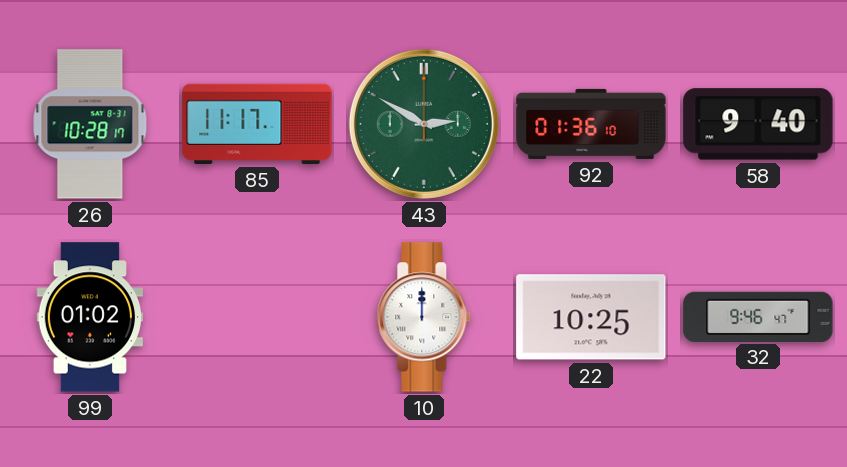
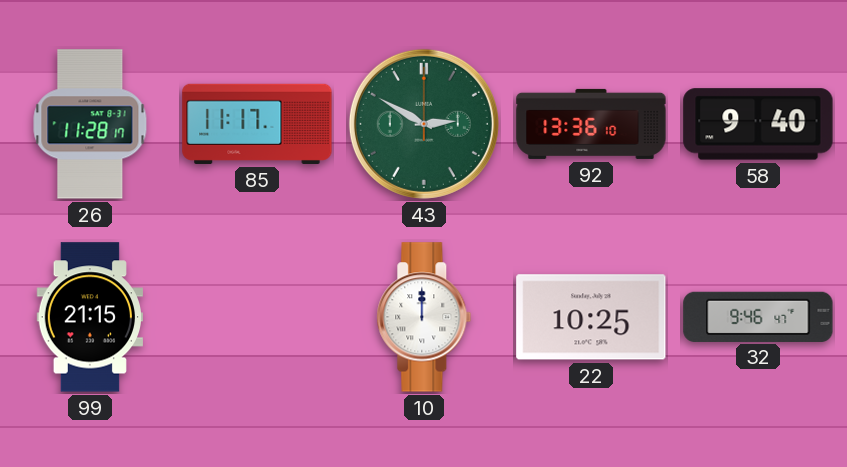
26: 10:28 -> 11:28 (90, 124)
92: 01:36 -> 13:36 (591, 124)
99: 01:02 -> 21:15 (89, 317)
